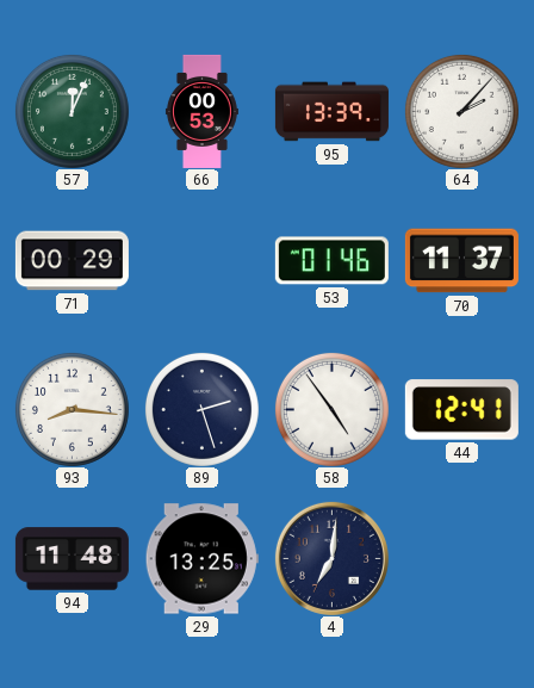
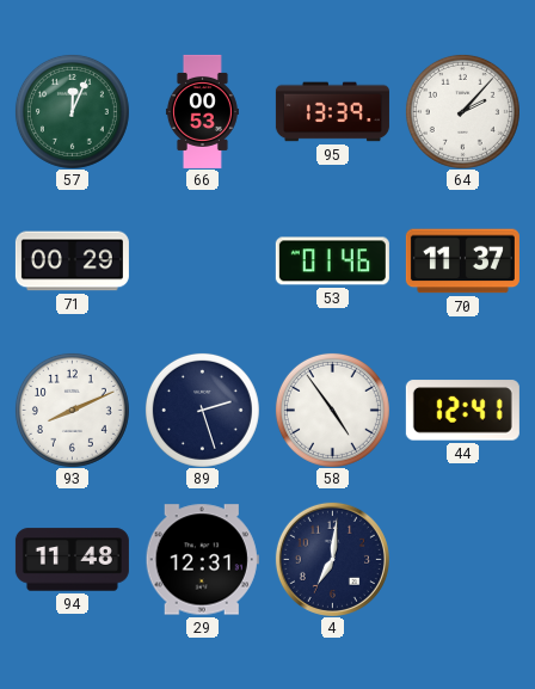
93: 8:16 -> 8:11 (72, 410)
29: 13:25 -> 12:31 (202, 560)
